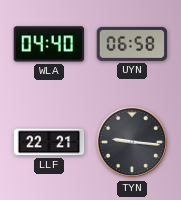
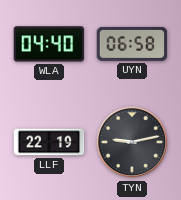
LLF: 22:21 -> 22:19 (49, 142)
TYN: 9:16 -> 9:13 (132, 142)
